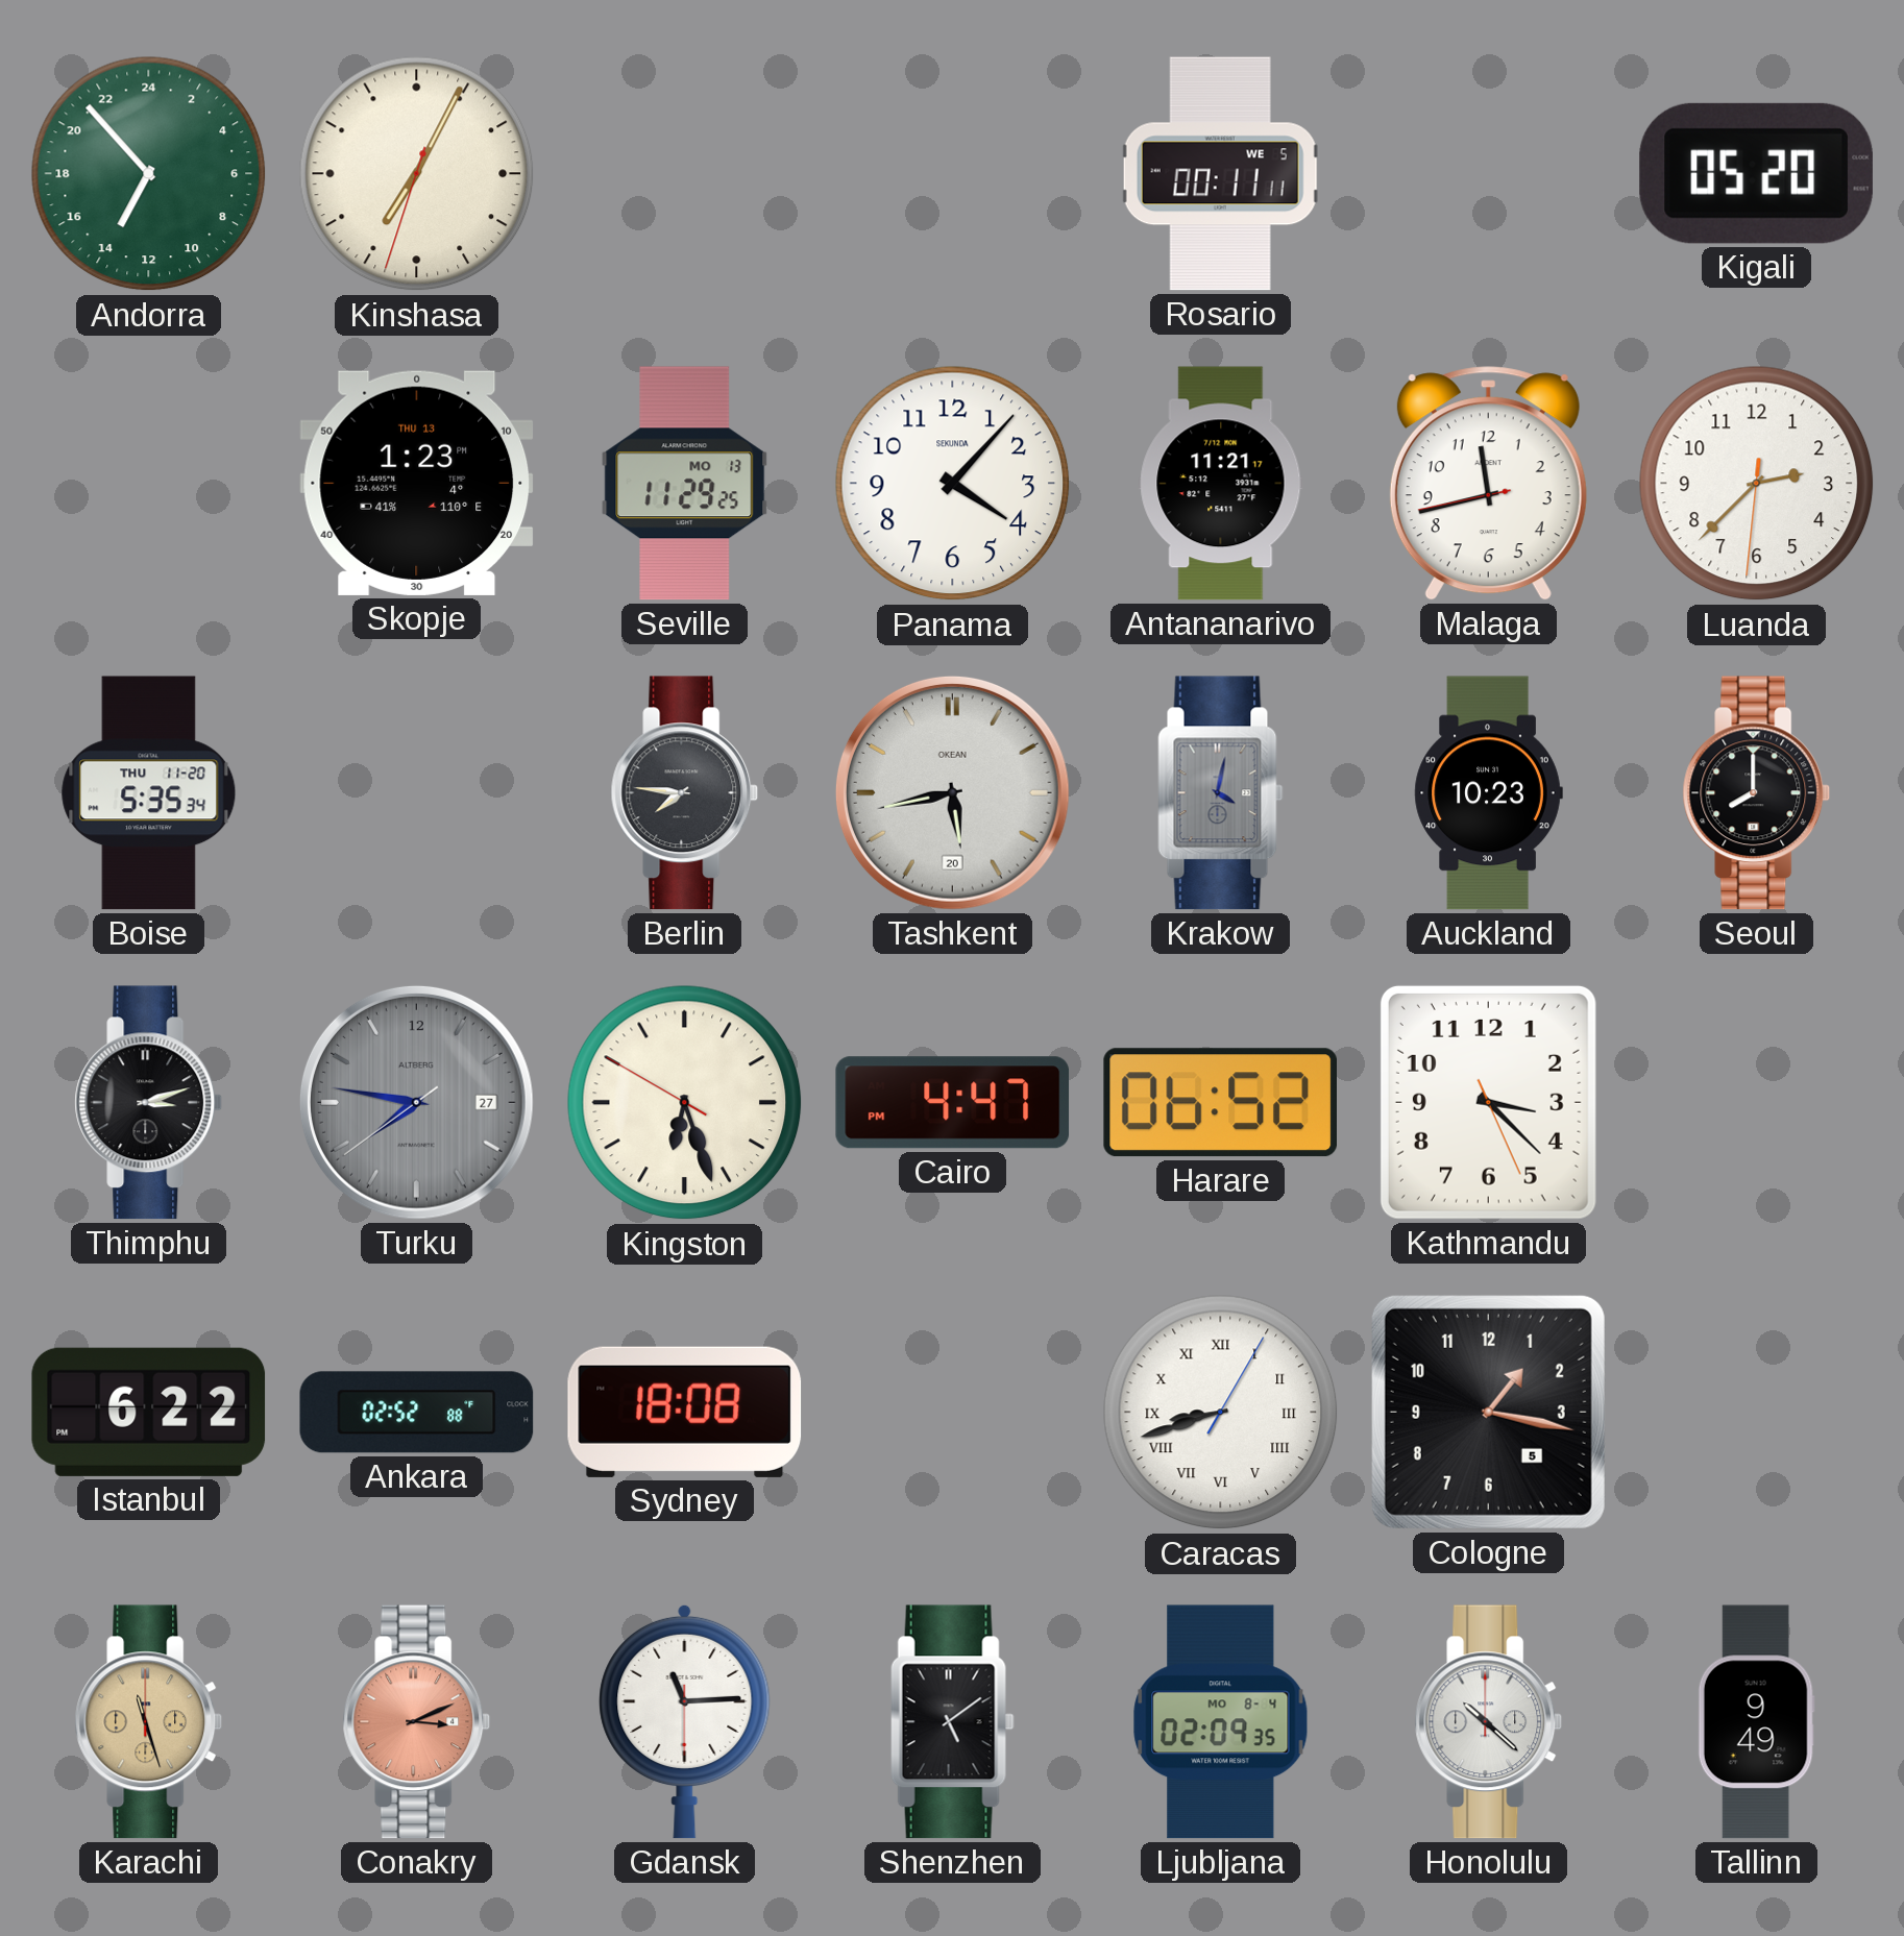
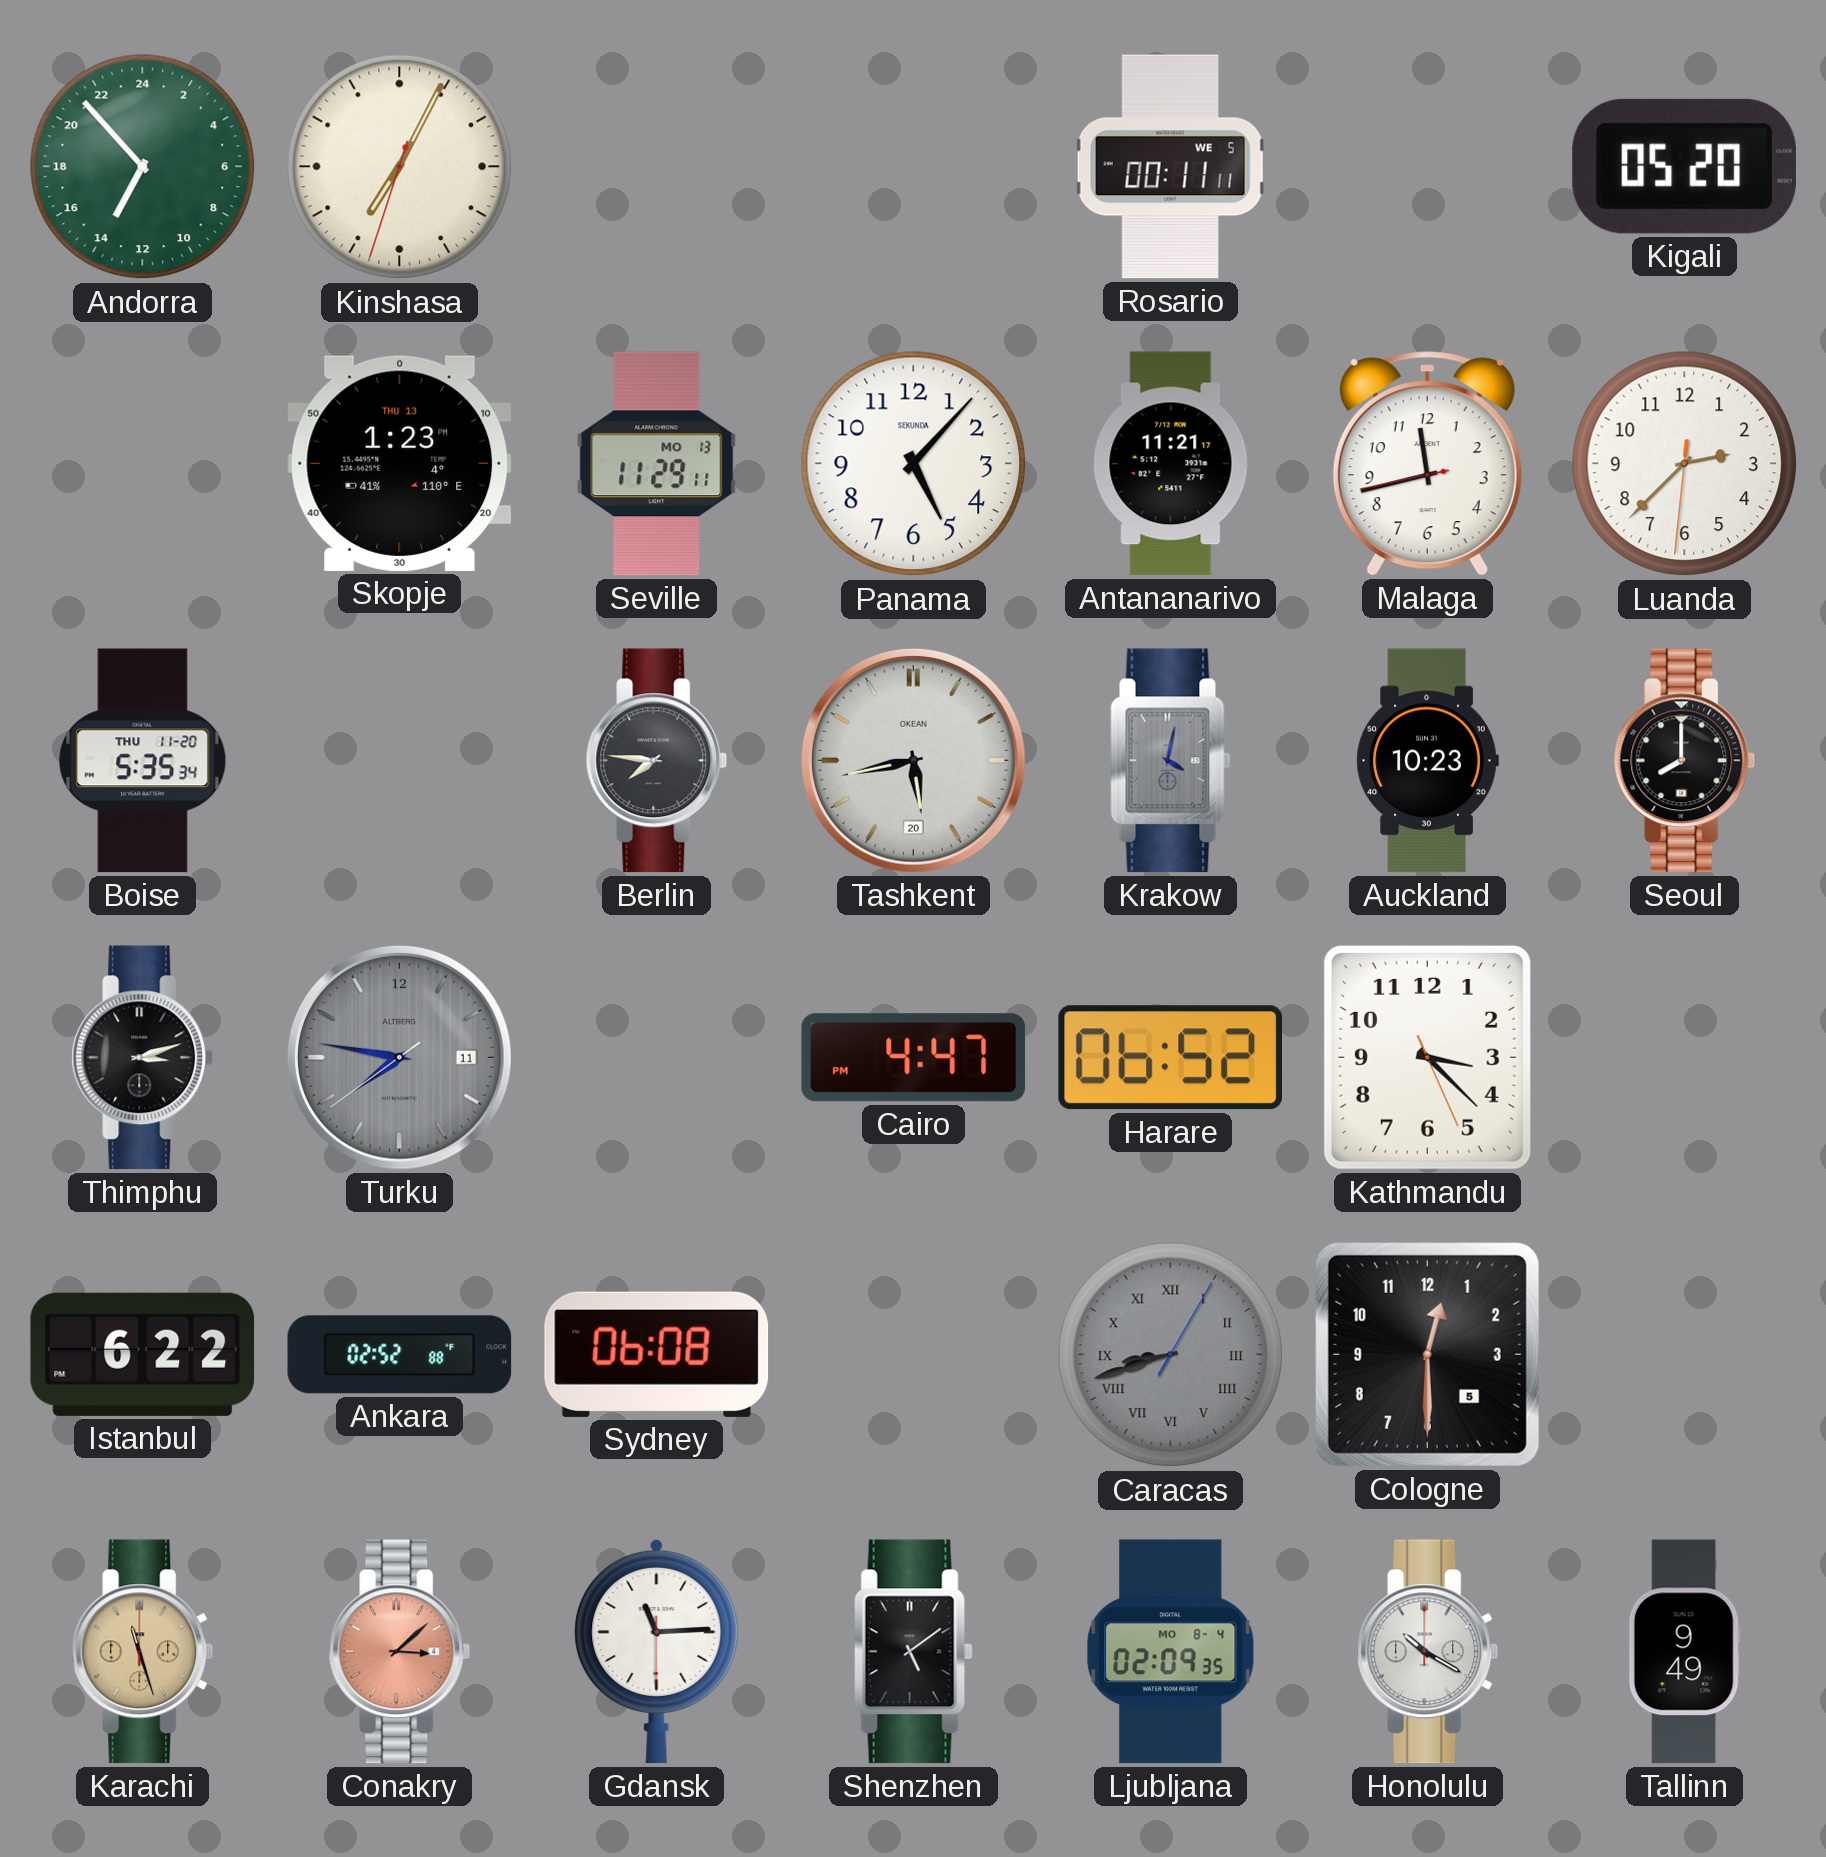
Seville: 11:29:25 -> 11:29:11 (657, 464)
Panama: 4:07 -> 5:07 (914, 464)
Turku date: 27 -> 11 (399, 1057)
Kingston: 6:26 -> none (685, 1103)
Sydney: 18:08 -> 06:08 (657, 1354)
Caracas dial: white -> grey (1171, 1355)
Cologne: 1:17 -> 12:30 (1427, 1354)
Conakry: 3:11 -> 3:08 (400, 1652)
Honolulu: 10:22 -> 10:20 (1428, 1652)
